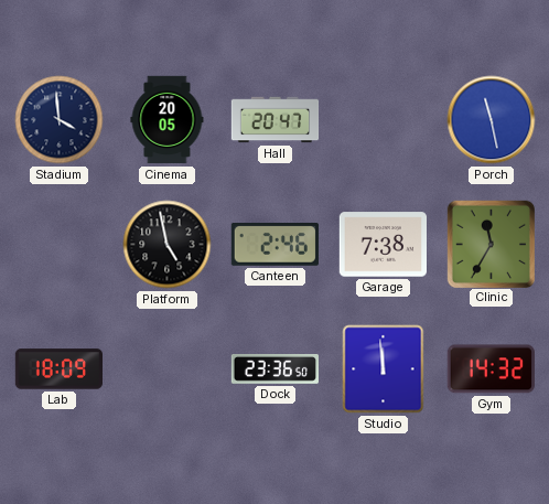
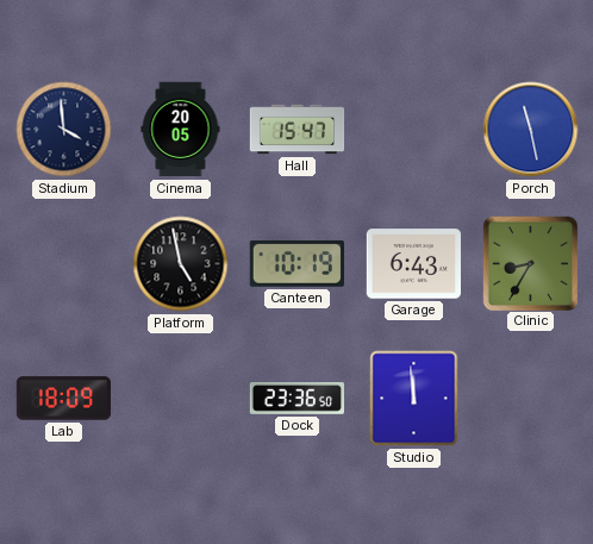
Hall: 20:47 -> 15:47 (298, 130)
Canteen: 2:46 -> 10:19 (296, 264)
Garage: 7:38 -> 6:43 (413, 264)
Clinic: 11:35 -> 8:35 (530, 263)
Gym: 14:32 -> none (491, 369)
